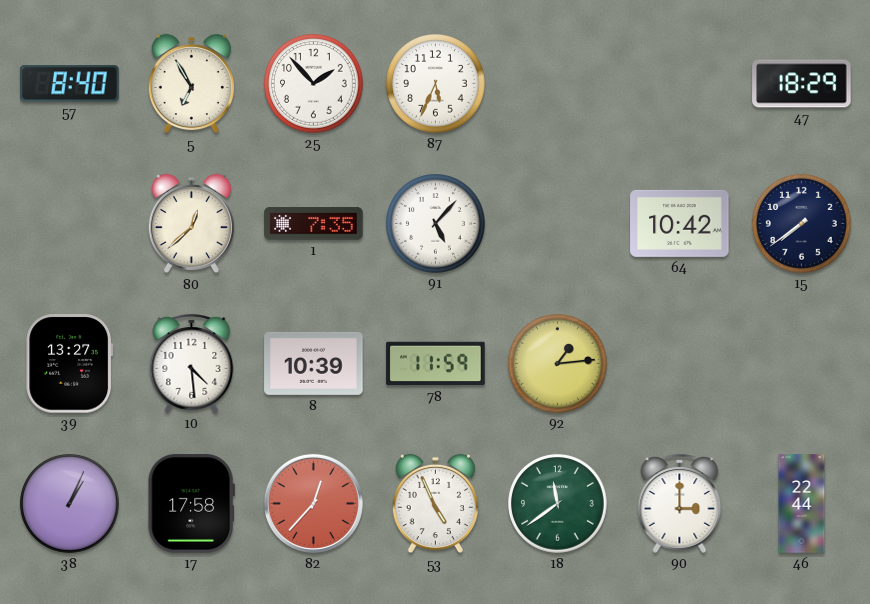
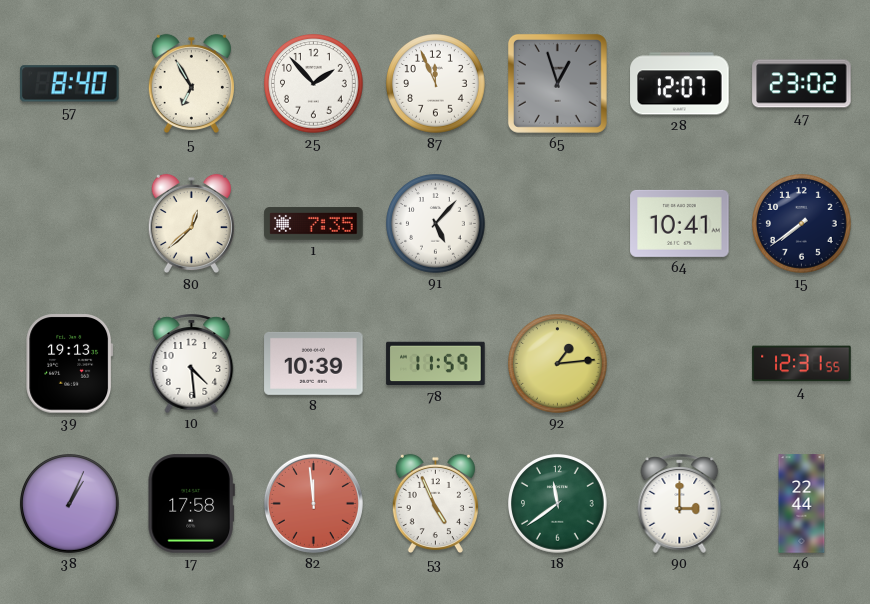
87: 5:34 -> 11:56 (436, 84)
65: none -> 12:57 (557, 83)
28: none -> 12:07 (680, 84)
47: 18:29 -> 23:02 (802, 84)
64: 10:42 -> 10:41 (680, 223)
39: 13:27 -> 19:13 (70, 364)
4: none -> 12:31 (802, 364)
82: 12:37 -> 11:59 (313, 503)
